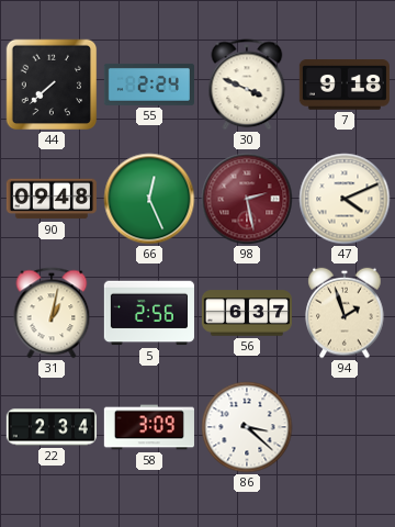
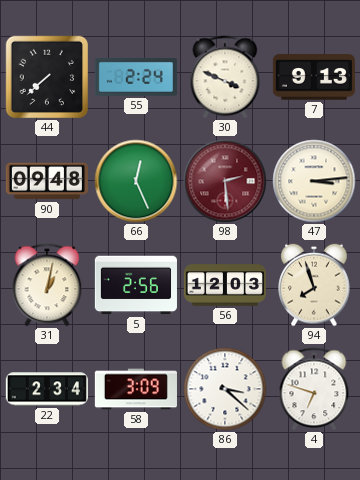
7: 9:18 -> 9:13 (314, 77)
98: 2:28 -> 2:29 (225, 181)
47: 4:11 -> 3:14 (314, 181)
56: 6:37 -> 12:03 (224, 285)
94: 1:57 -> 7:57 (314, 285)
4: none -> 6:48 (314, 389)
